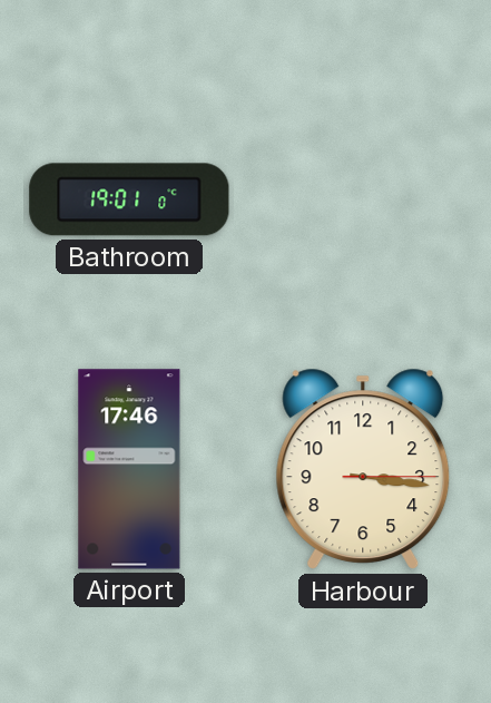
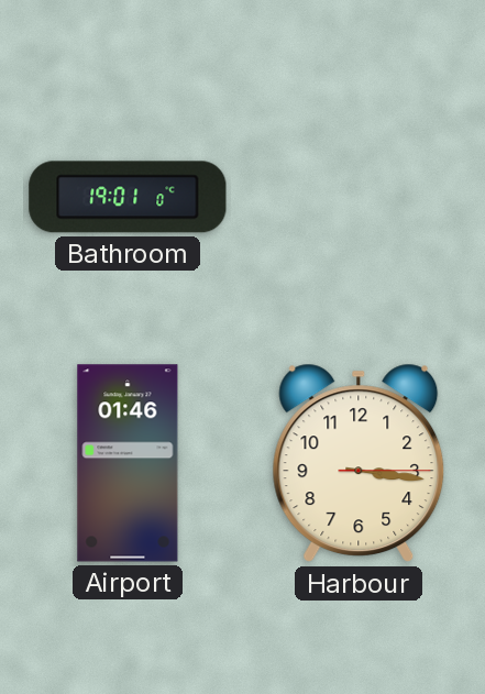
Airport: 17:46 -> 01:46 (128, 463)
